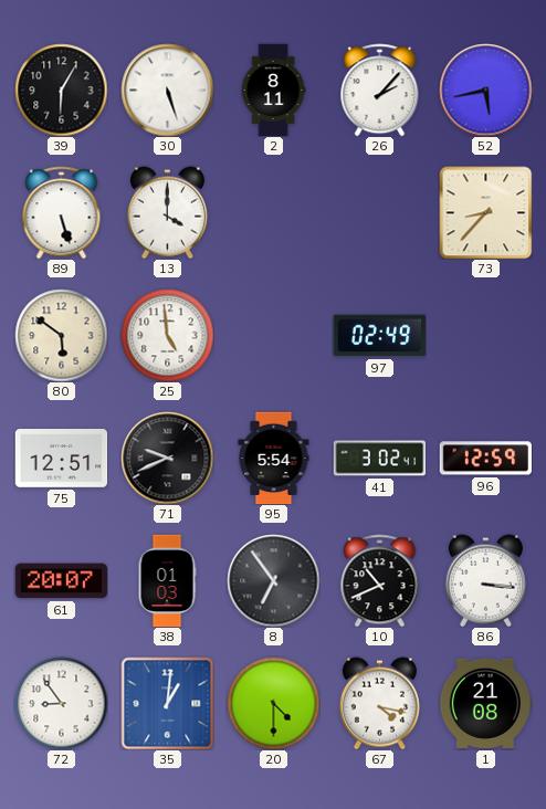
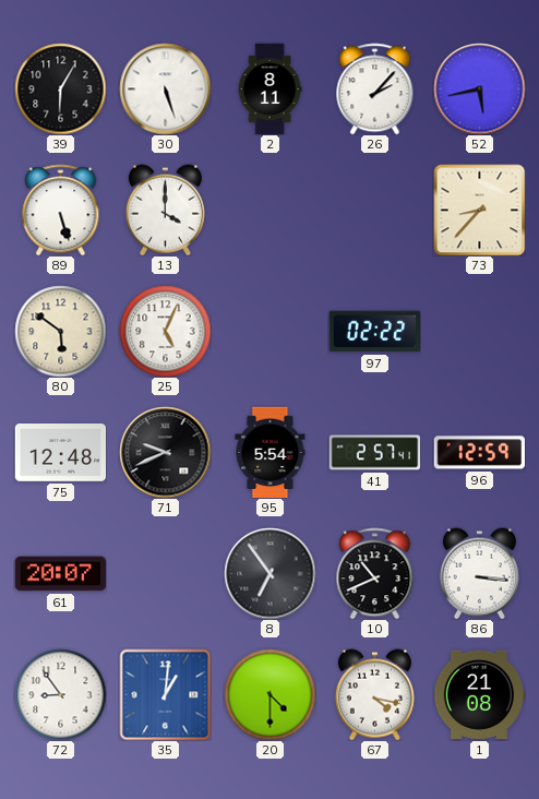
25: 4:59 -> 5:04 (165, 331)
97: 02:49 -> 02:22 (374, 332)
75: 12:51 -> 12:48 (60, 453)
41: 3:02 -> 2:57 (374, 453)
38: 01:03 -> none (167, 580)
